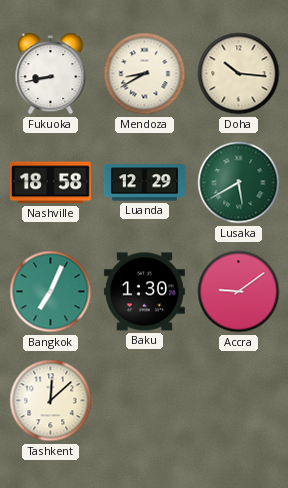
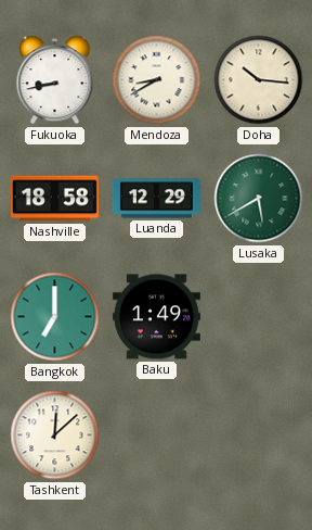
Bangkok: 7:04 -> 7:00 (55, 317)
Baku: 1:30 -> 1:49 (156, 317)
Accra: 9:09 -> none (239, 292)
